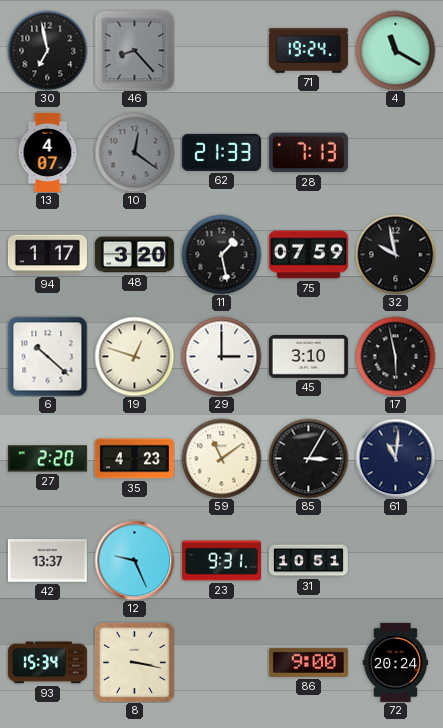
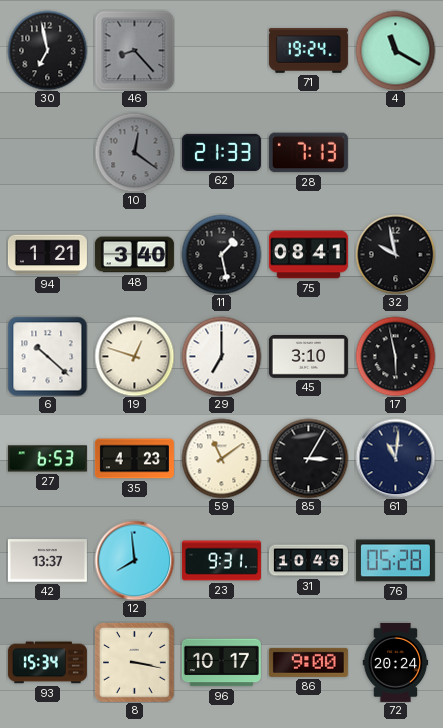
13: 4:07 -> none (48, 152)
94: 1:17 -> 1:21 (47, 255)
48: 3:20 -> 3:40 (134, 255)
75: 07:59 -> 08:41 (308, 255)
29: 3:00 -> 7:00 (221, 356)
27: 2:20 -> 6:53 (47, 459)
12: 9:26 -> 7:59 (134, 560)
31: 10:51 -> 10:49 (308, 561)
76: none -> 05:28 (395, 561)
96: none -> 10:17 (221, 663)
